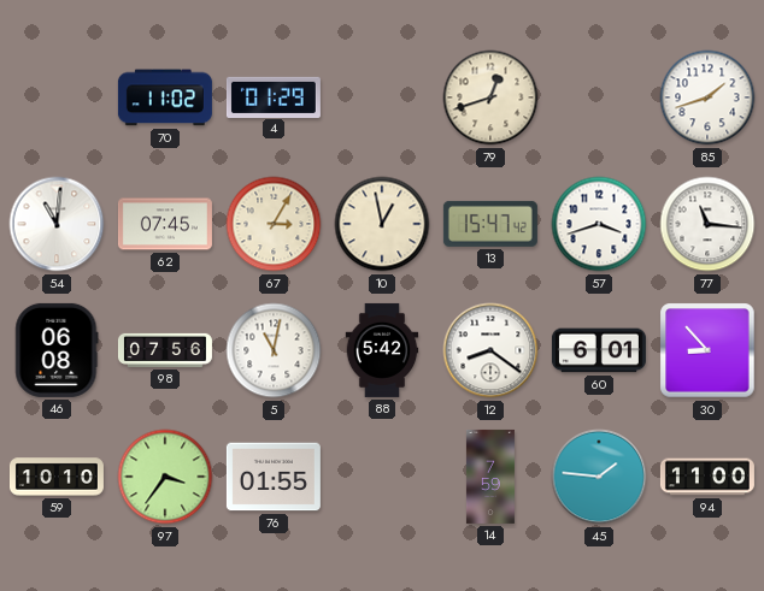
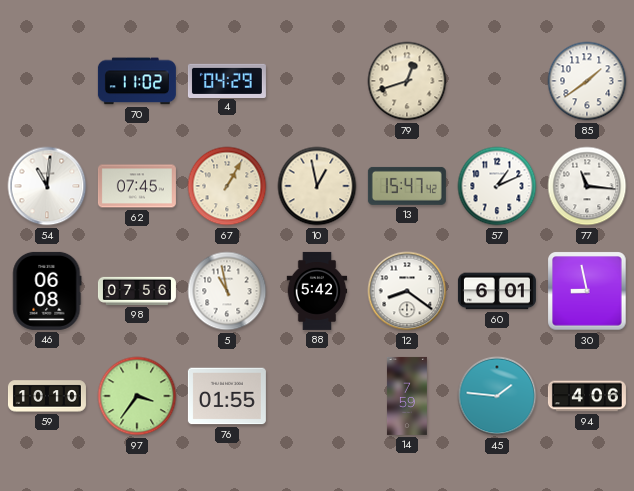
4: 01:29 -> 04:29 (227, 80)
85: 1:42 -> 1:39 (587, 81)
67: 3:05 -> 1:05 (227, 186)
57: 3:42 -> 1:11 (497, 186)
5: 11:02 -> 10:58 (227, 291)
30: 8:53 -> 8:58 (587, 291)
94: 11:00 -> 4:06 (587, 396)
